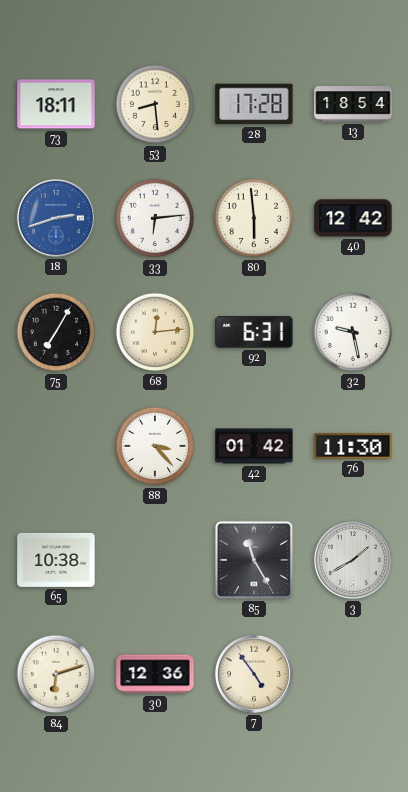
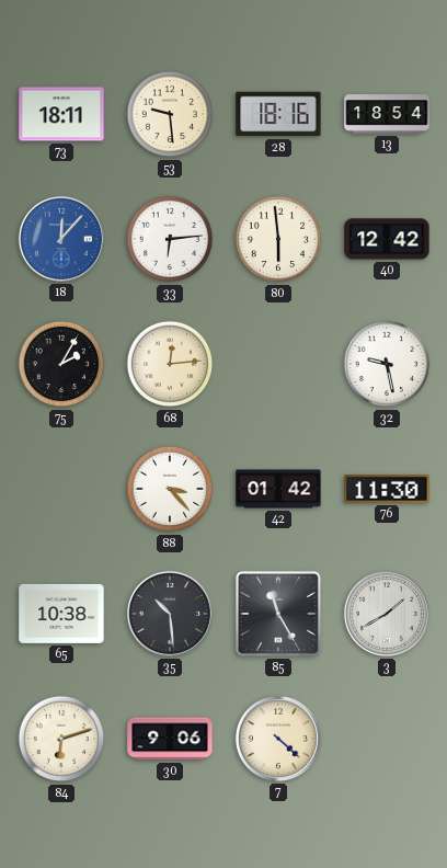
53: 8:29 -> 9:29 (170, 114)
28: 17:28 -> 18:16 (278, 114)
18: 2:42 -> 12:07 (61, 239)
75: 7:05 -> 2:05 (61, 364)
92: 6:31 -> none (254, 332)
35: none -> 10:29 (170, 614)
30: 12:36 -> 9:06 (170, 739)
7: 4:54 -> 4:22 (278, 739)
